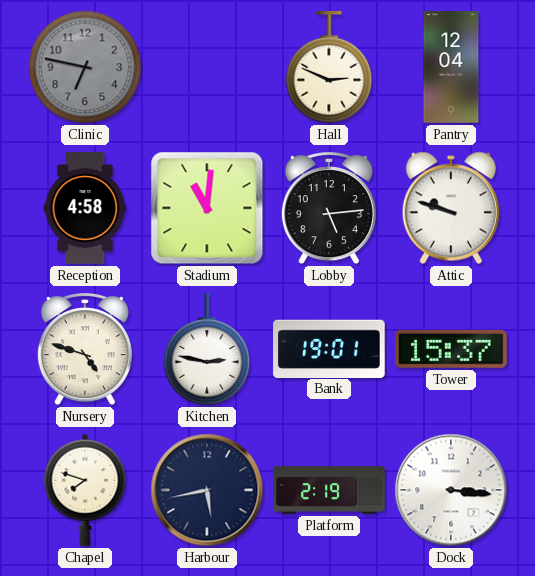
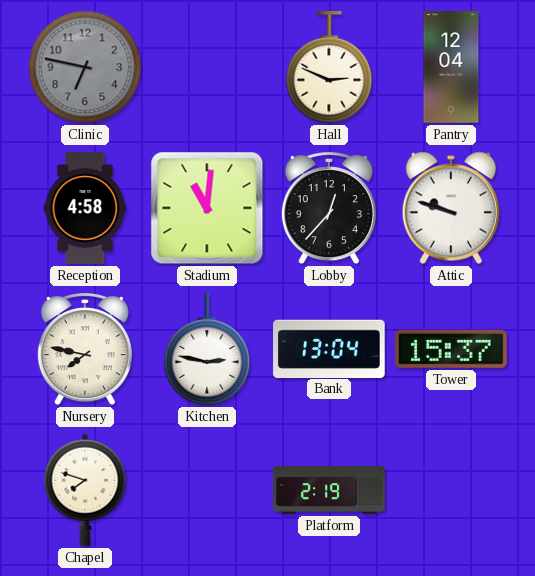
Lobby: 5:14 -> 12:37 (329, 209)
Nursery: 4:48 -> 7:47 (85, 350)
Bank: 19:01 -> 13:04 (329, 348)
Harbour: 5:43 -> none (207, 490)
Dock: 3:16 -> none (451, 490)
